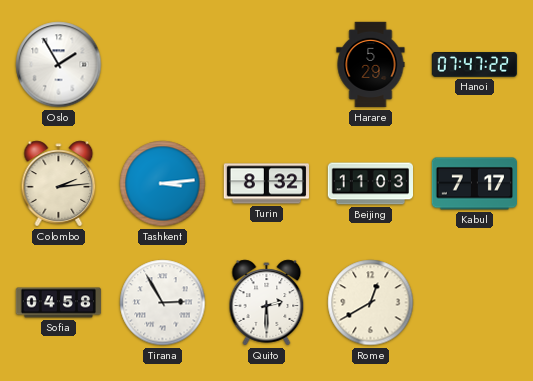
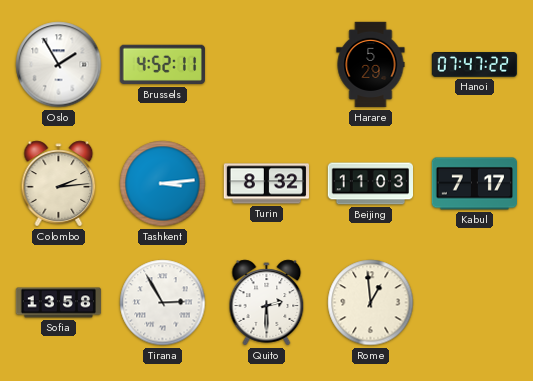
Brussels: none -> 4:52 (162, 65)
Sofia: 04:58 -> 13:58 (59, 303)
Rome: 12:40 -> 12:59 (371, 303)
